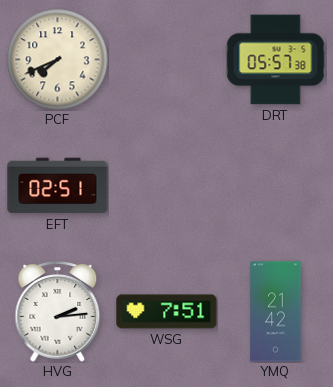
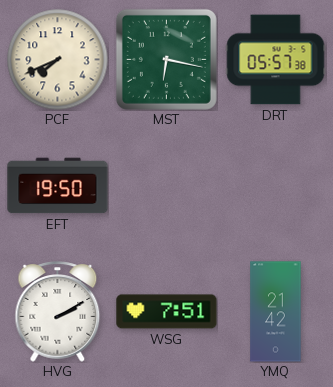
MST: none -> 6:17 (166, 59)
EFT: 02:51 -> 19:50 (58, 186)
HVG: 2:14 -> 2:10 (58, 312)
